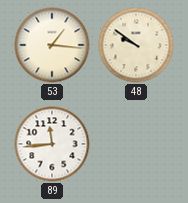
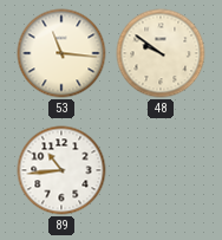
53: 1:16 -> 11:16 (61, 53)
89: 11:44 -> 10:44 (61, 170)
